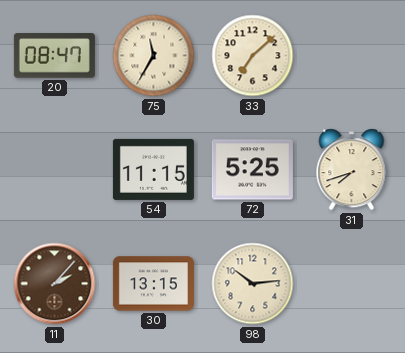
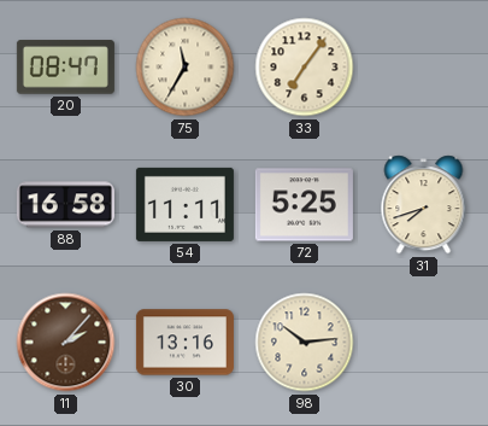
33: 7:08 -> 7:06 (305, 68)
88: none -> 16:58 (65, 205)
54: 11:15 -> 11:11 (184, 204)
30: 13:15 -> 13:16 (184, 343)
